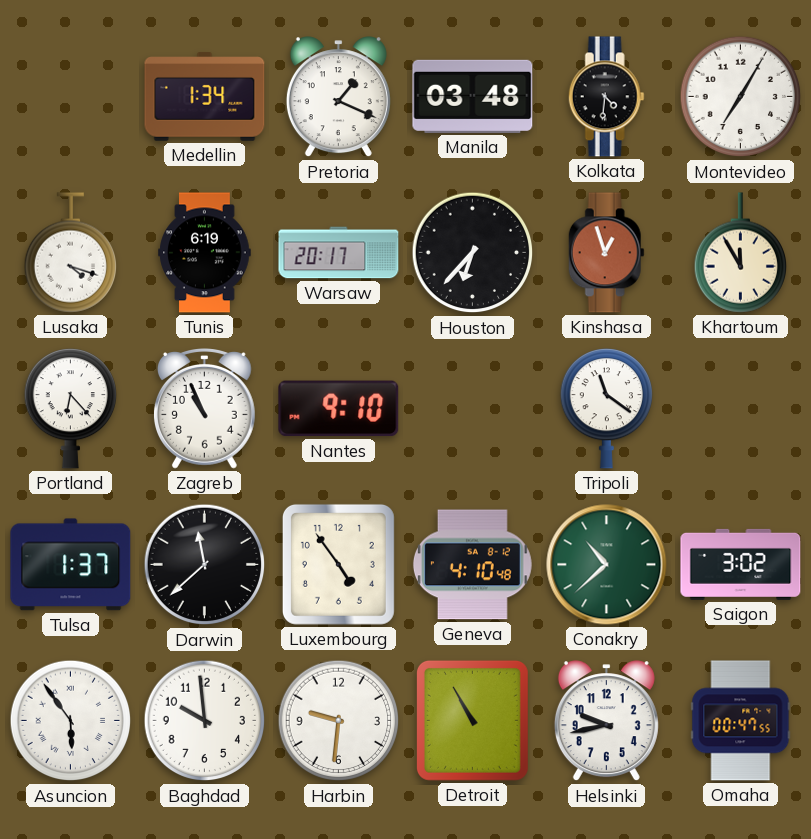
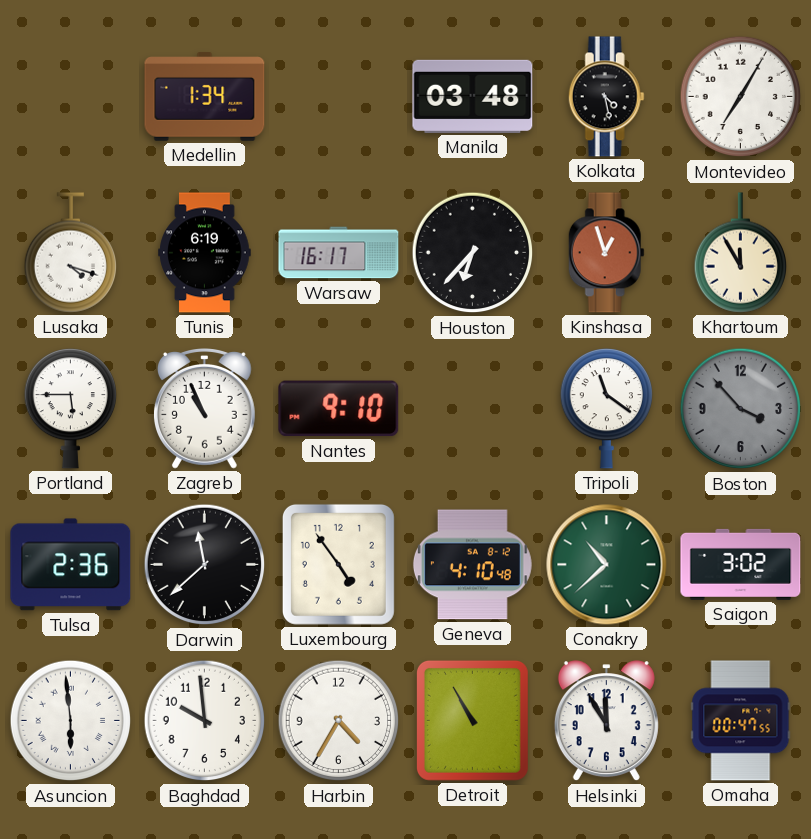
Pretoria: 1:19 -> none (338, 97)
Kolkata: 4:31 -> 4:28 (606, 97)
Warsaw: 20:17 -> 16:17 (339, 253)
Portland: 6:23 -> 5:45 (70, 409)
Boston: none -> 3:53 (741, 409)
Tulsa: 1:37 -> 2:36 (71, 565)
Asuncion: 5:54 -> 5:59 (71, 721)
Harbin: 9:31 -> 4:35 (339, 721)
Helsinki: 9:43 -> 11:55 (606, 721)
